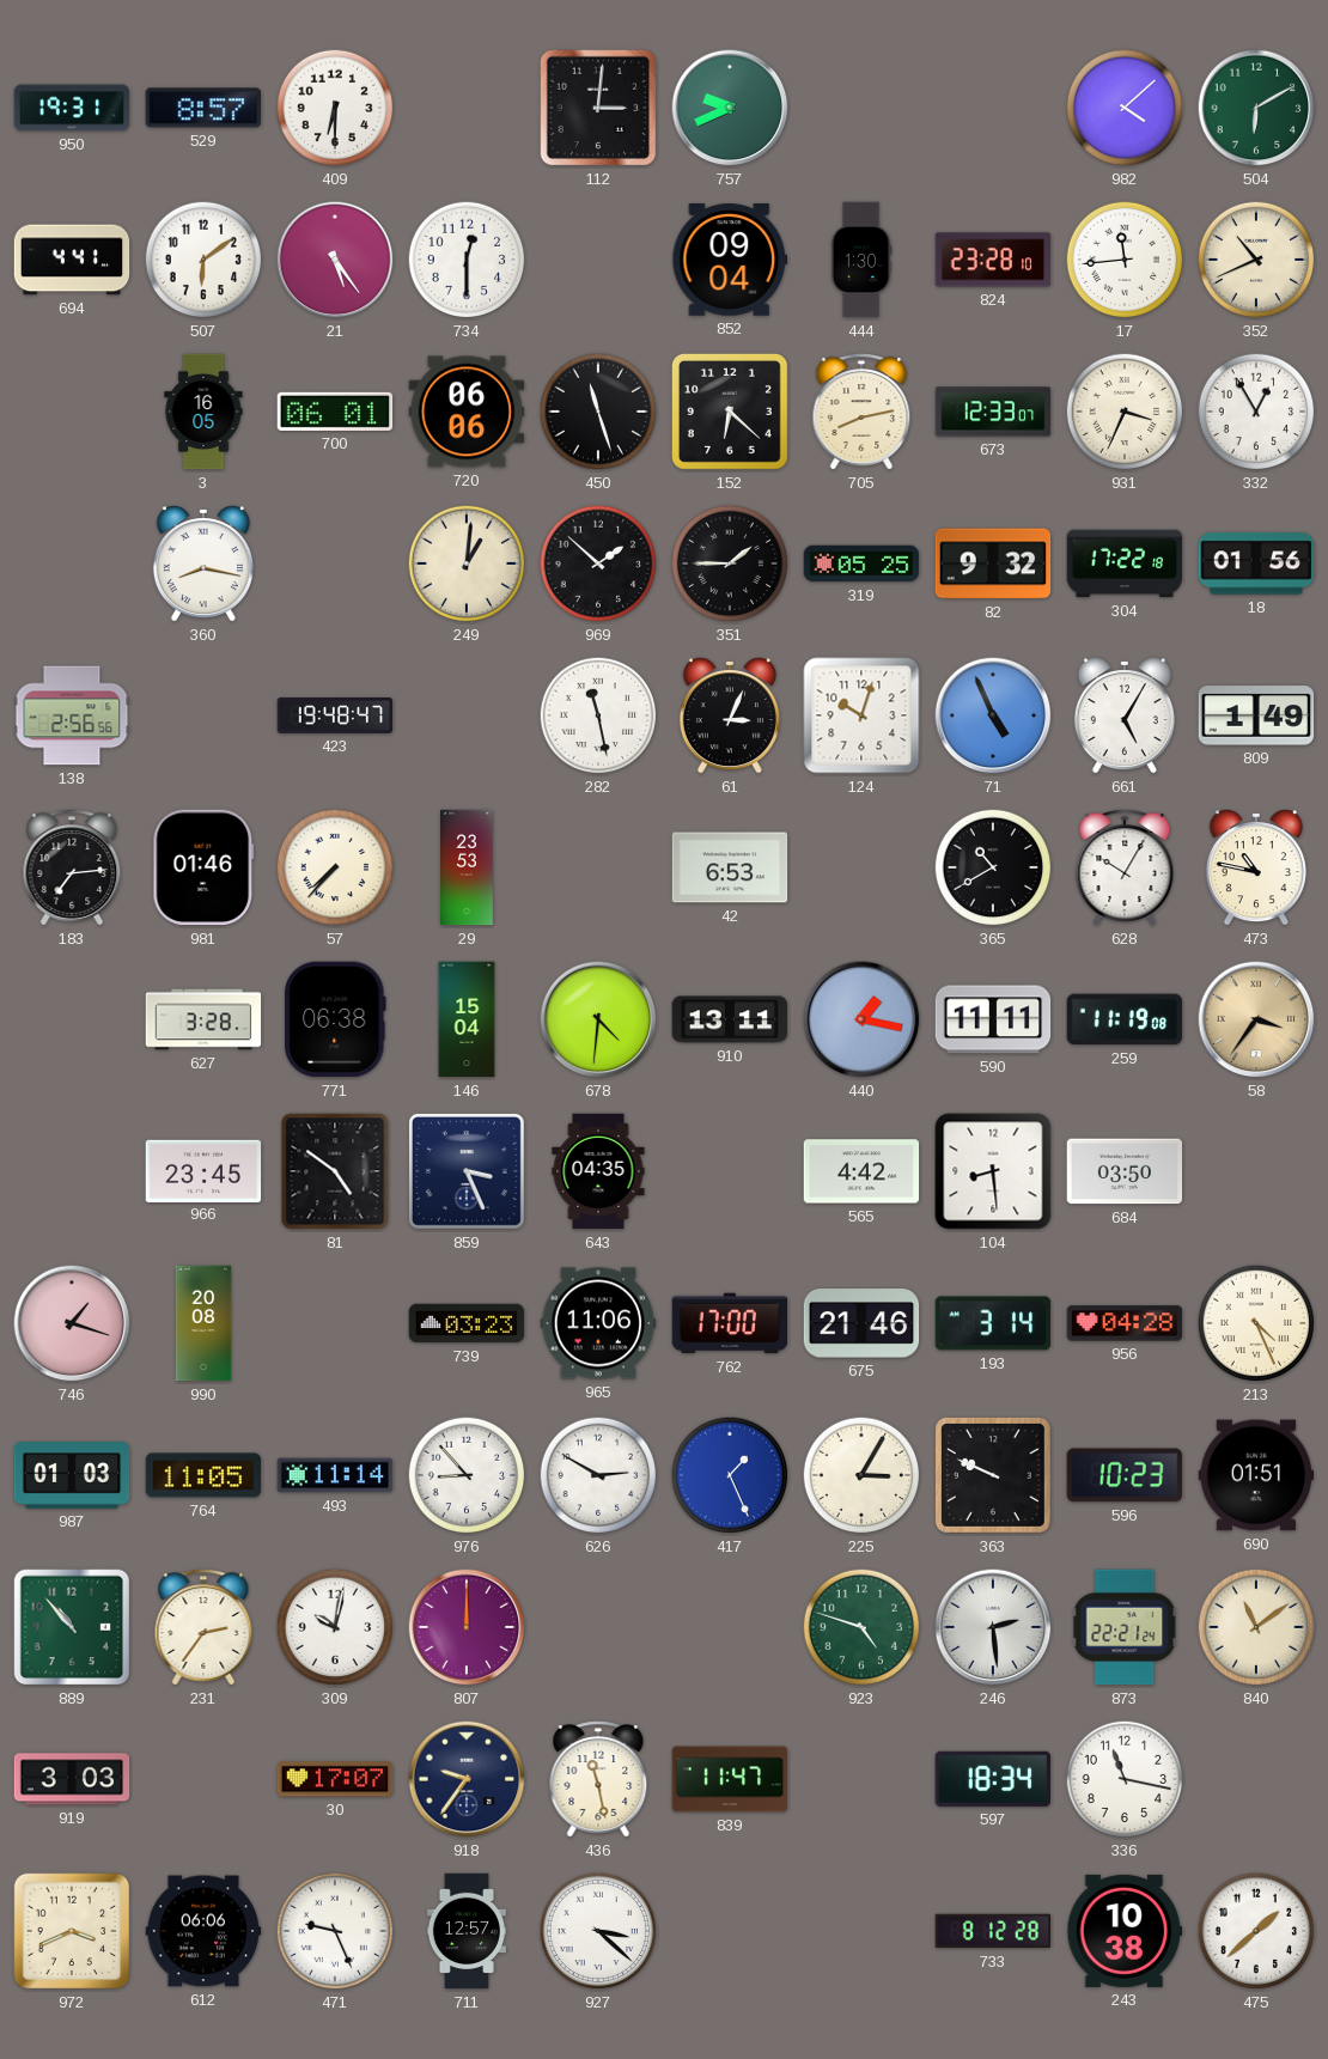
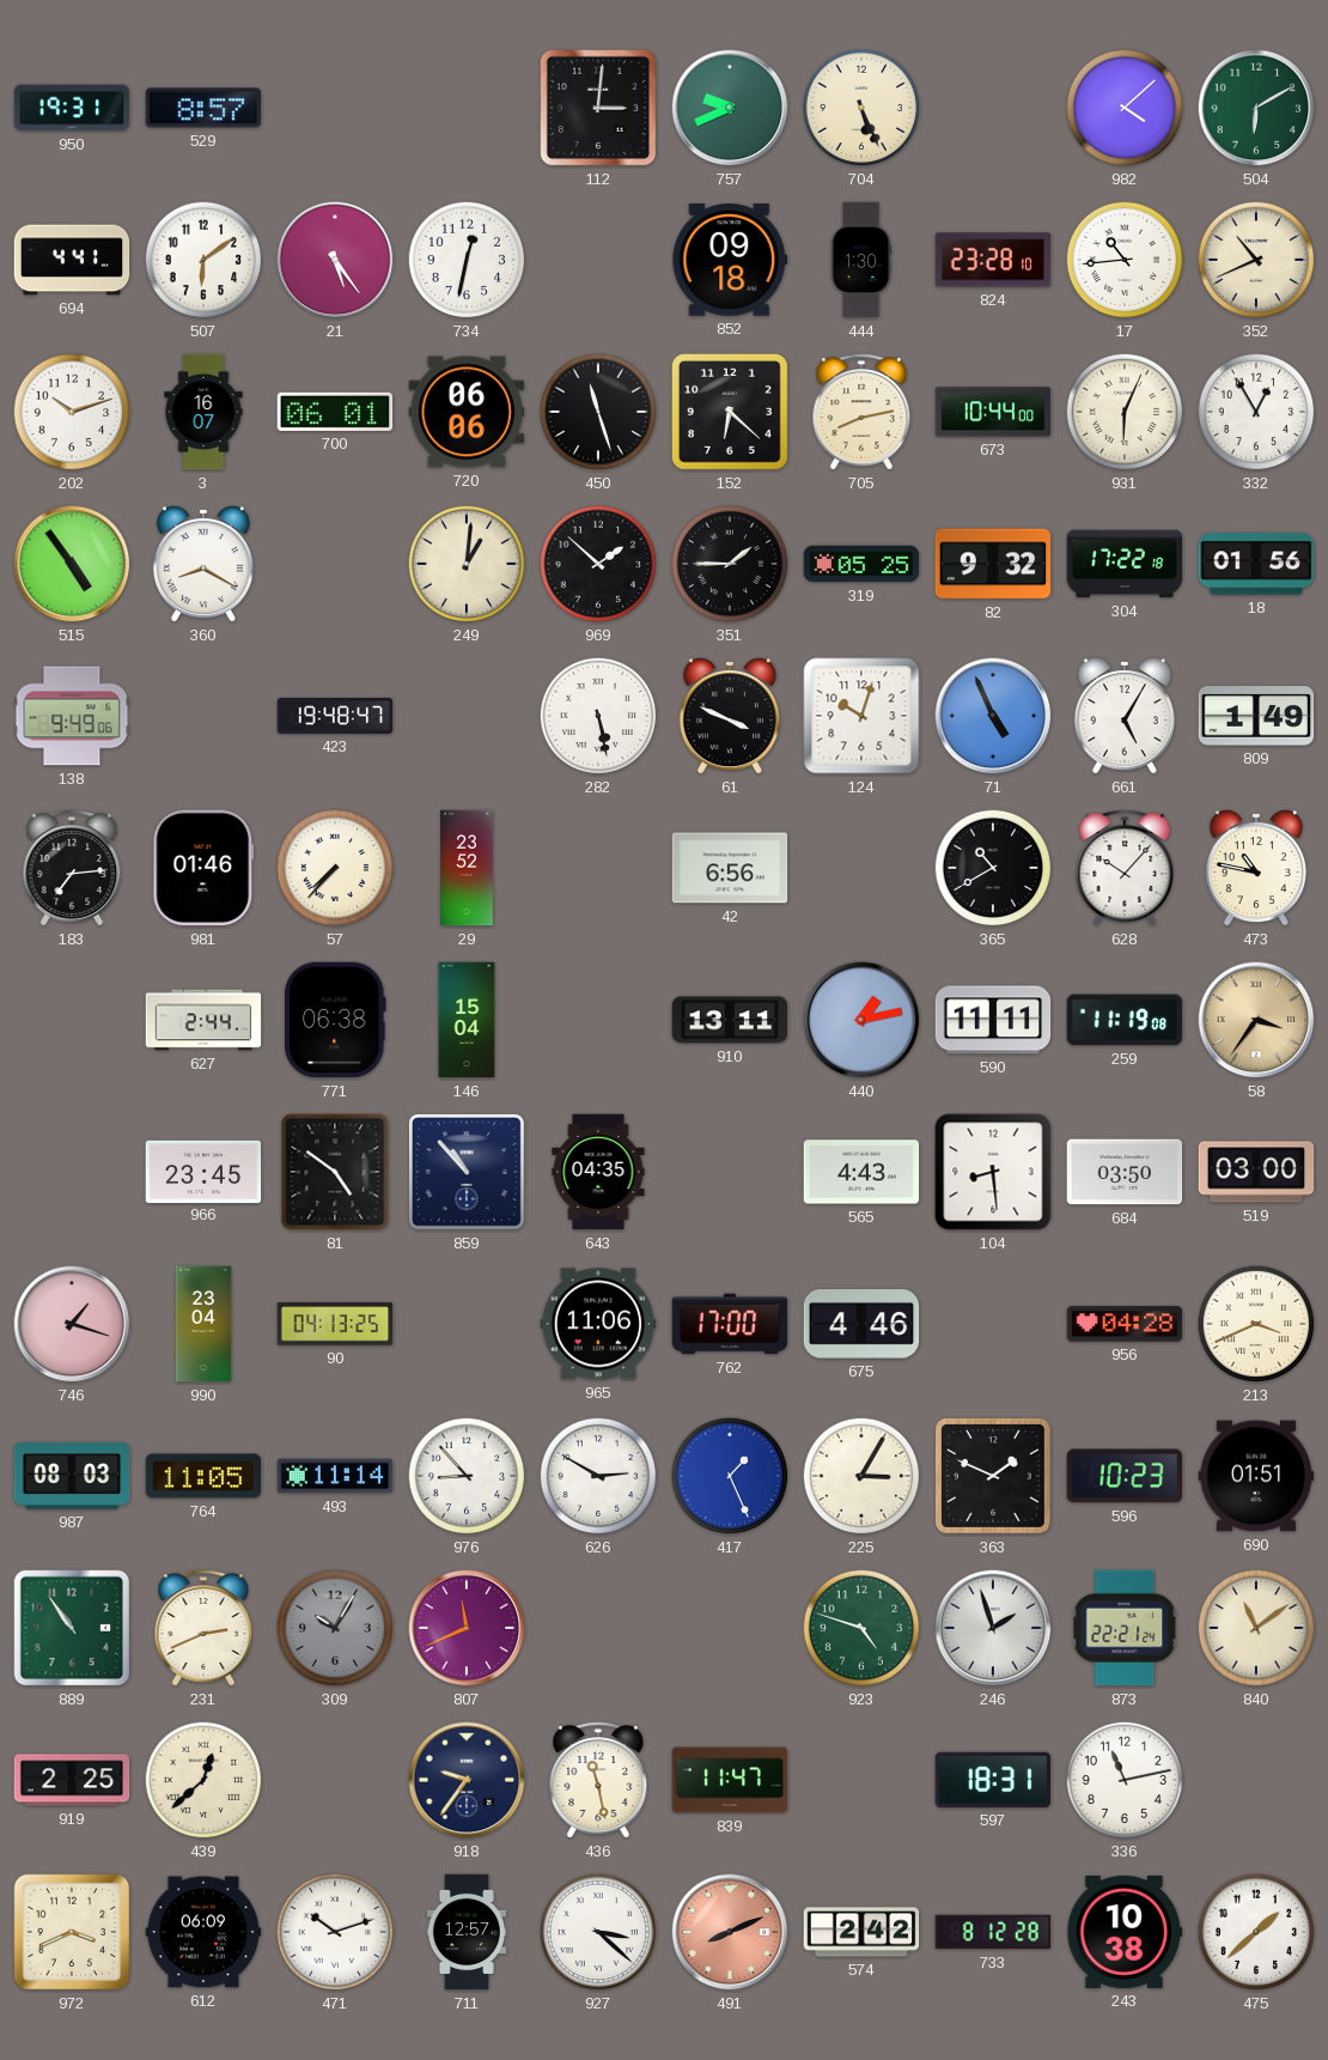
409: 6:30 -> none (335, 108)
704: none -> 5:26 (861, 108)
734: 12:30 -> 12:32 (467, 260)
852: 09:04 -> 09:18 (730, 260)
17: 11:44 -> 10:44 (1125, 260)
202: none -> 10:12 (72, 412)
3: 16:05 -> 16:07 (203, 412)
673: 12:33 -> 10:44 (993, 412)
931: 3:34 -> 6:04 (1125, 412)
515: none -> 4:54 (72, 564)
360: 8:17 -> 8:20 (203, 564)
138: 2:56 -> 9:49 (72, 716)
282: 11:28 -> 5:28 (598, 716)
61: 3:04 -> 3:49 (730, 716)
29: 23:53 -> 23:52 (468, 868)
42: 6:53 -> 6:56 (730, 868)
628: 10:05 -> 10:07 (1125, 868)
627: 3:28 -> 2:44 (203, 1020)
678: 4:31 -> none (598, 1019)
440: 1:17 -> 1:13 (861, 1020)
859: 3:26 -> 10:53 (467, 1172)
565: 4:42 -> 4:43 (861, 1172)
519: none -> 03:00 (1256, 1172)
990: 20:08 -> 23:04 (203, 1324)
90: none -> 04:13 (335, 1324)
739: 03:23 -> none (467, 1323)
675: 21:46 -> 4:46 (861, 1324)
193: 3:14 -> none (993, 1323)
213: 4:26 -> 3:41 (1256, 1324)
987: 01:03 -> 08:03 (72, 1476)
363: 9:49 -> 1:49 (993, 1476)
889: 10:53 -> 10:54 (72, 1628)
231: 2:36 -> 2:41 (203, 1628)
309: 10:02 -> 10:05 (335, 1628)
309 dial: white -> grey (335, 1628)
807: 12:00 -> 11:41 (467, 1628)
246: 2:29 -> 1:57 (993, 1628)
919: 3:03 -> 2:25 (72, 1780)
439: none -> 12:38 (203, 1780)
30: 17:07 -> none (335, 1779)
597: 18:34 -> 18:31 (993, 1780)
336: 11:17 -> 11:13 (1125, 1780)
612: 06:06 -> 06:09 (203, 1932)
471: 9:26 -> 10:12 (335, 1932)
491: none -> 8:11 (730, 1932)
574: none -> 2:42 (861, 1932)
